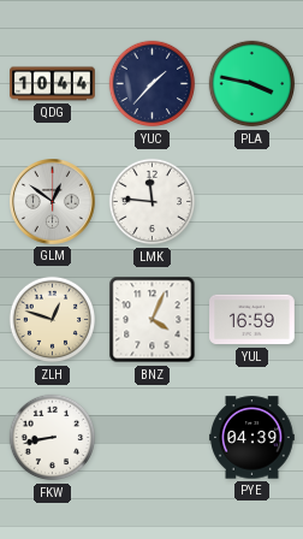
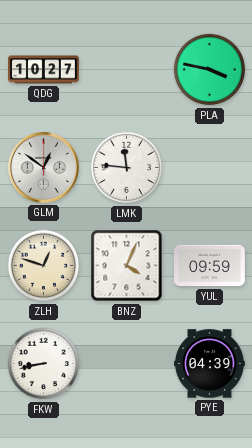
QDG: 10:44 -> 10:27 (44, 70)
YUC: 1:37 -> none (153, 84)
YUL: 16:59 -> 09:59 (210, 266)
